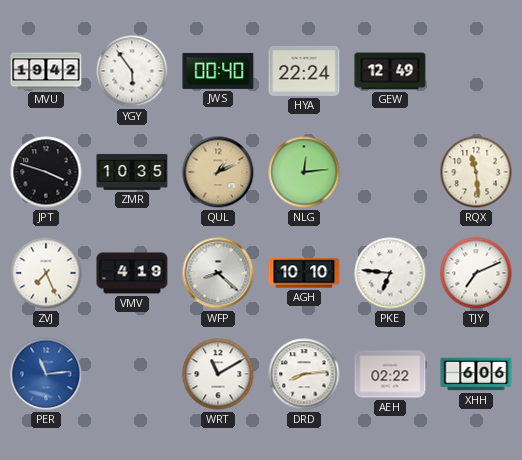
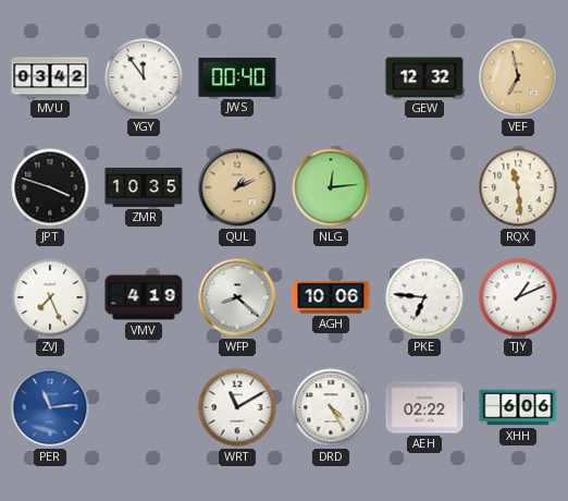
MVU: 19:42 -> 03:42 (50, 77)
YGY: 5:54 -> 11:54 (144, 77)
HYA: 22:24 -> none (304, 71)
GEW: 12:49 -> 12:32 (424, 77)
VEF: none -> 6:58 (518, 77)
AGH: 10:10 -> 10:06 (331, 297)
TJY: 7:11 -> 1:11 (518, 297)
DRD: 8:14 -> 4:25 (331, 407)
